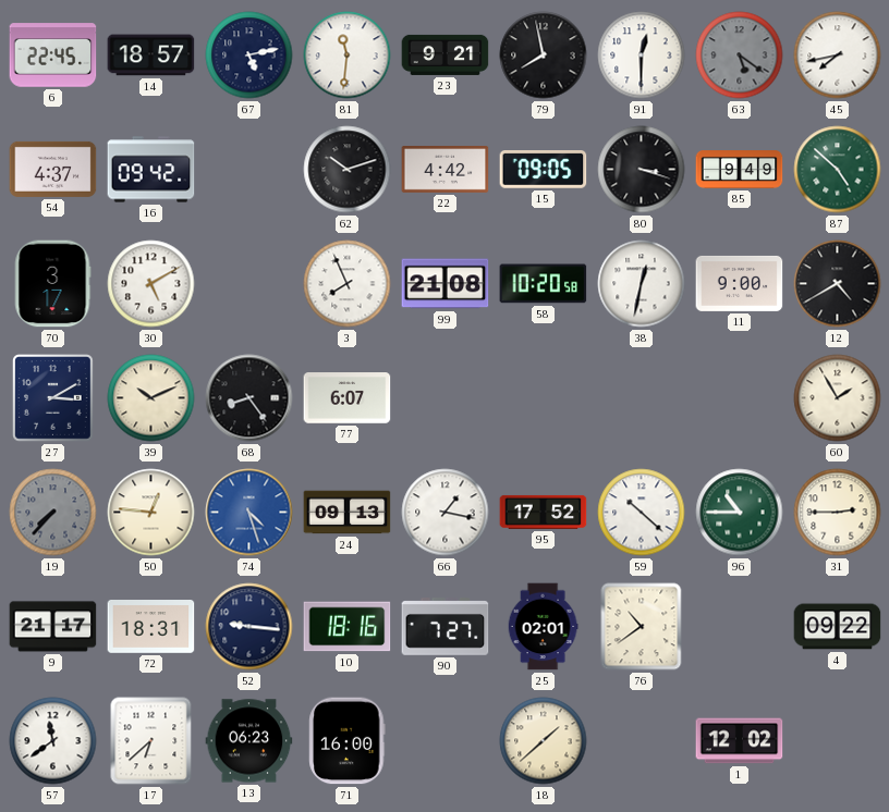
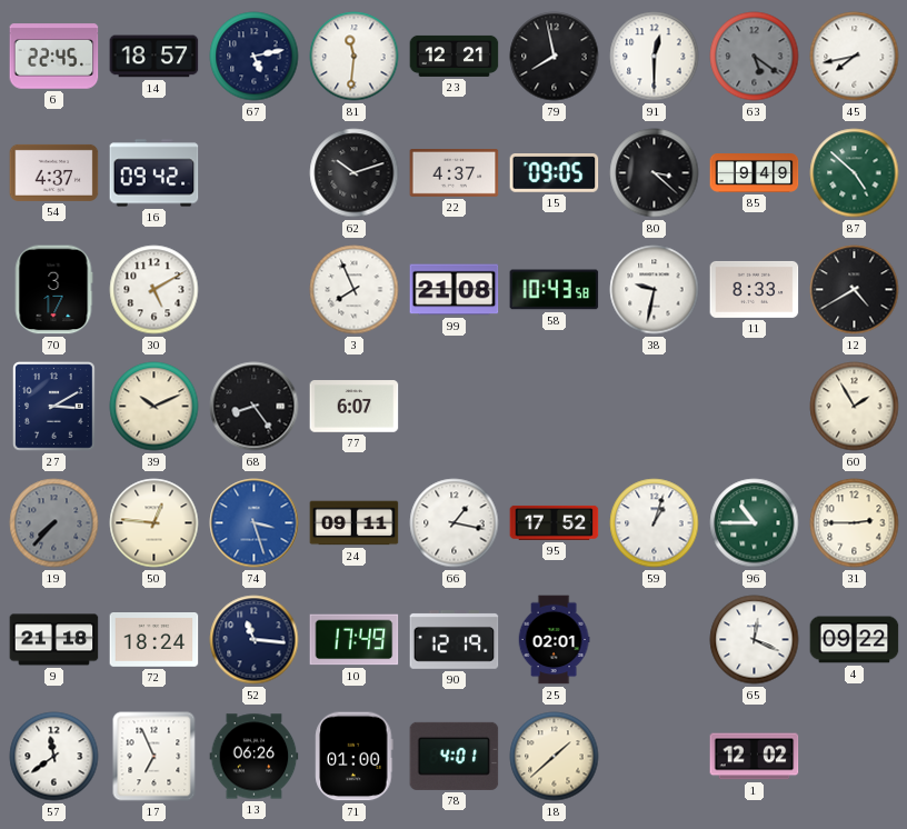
23: 9:21 -> 12:21 (455, 56)
22: 4:42 -> 4:37 (455, 173)
80: 3:18 -> 3:22 (655, 173)
58: 10:20 -> 10:43 (555, 290)
38: 12:32 -> 9:32 (655, 290)
11: 9:00 -> 8:33 (755, 289)
74: 4:27 -> 3:27 (255, 523)
24: 09:13 -> 09:11 (355, 523)
59: 10:22 -> 1:03 (655, 523)
9: 21:17 -> 21:18 (54, 640)
72: 18:31 -> 18:24 (155, 640)
52: 9:16 -> 11:16 (255, 640)
10: 18:16 -> 17:49 (355, 640)
90: 7:27 -> 12:19 (455, 640)
76: 10:39 -> none (642, 627)
65: none -> 12:19 (755, 640)
17: 6:38 -> 6:56 (155, 757)
13: 06:23 -> 06:26 (255, 757)
71: 16:00 -> 01:00 (355, 757)
78: none -> 4:01 (455, 756)
